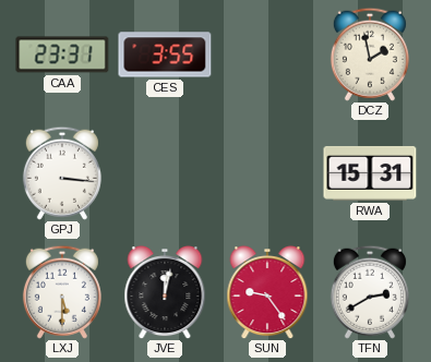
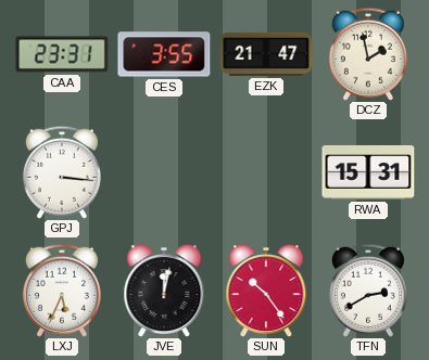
EZK: none -> 21:47 (266, 54)
LXJ: 5:30 -> 5:34 (62, 291)
SUN: 9:24 -> 10:24 (266, 292)
